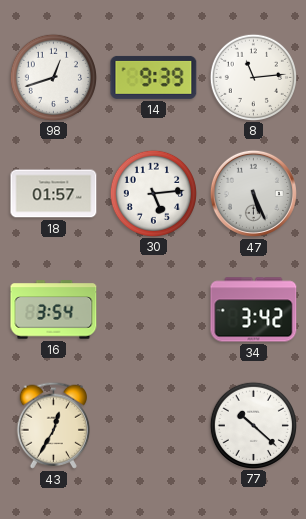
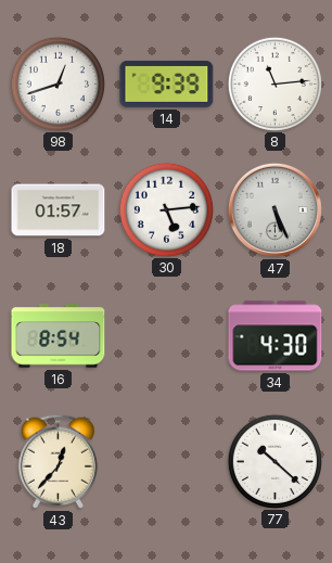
16: 3:54 -> 8:54 (59, 336)
34: 3:42 -> 4:30 (276, 336)
43: 12:35 -> 12:37 (58, 461)
